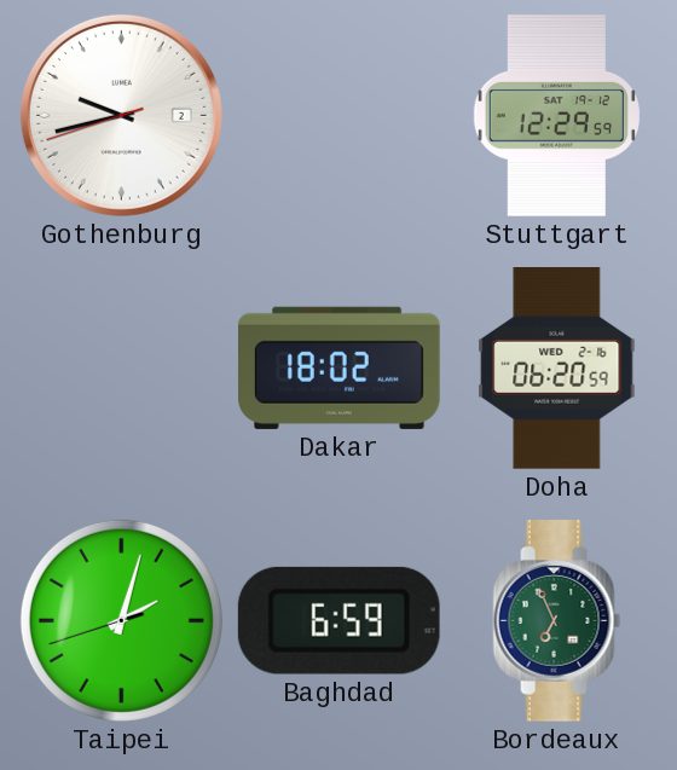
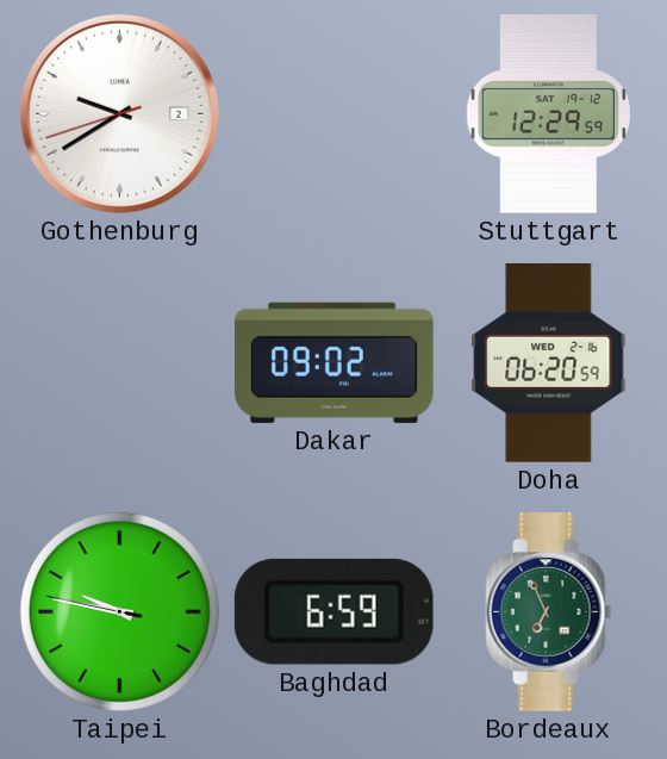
Gothenburg: 9:42 -> 9:39 (119, 113)
Dakar: 18:02 -> 09:02 (333, 362)
Taipei: 2:02 -> 9:46 (119, 611)
